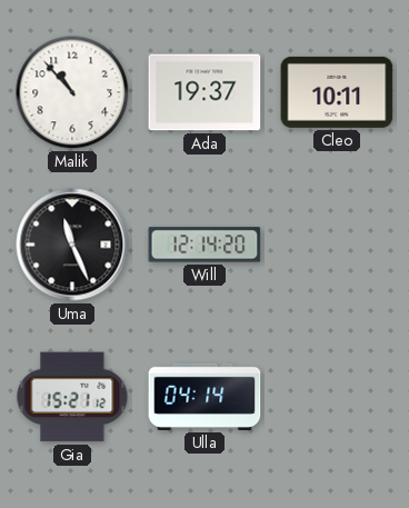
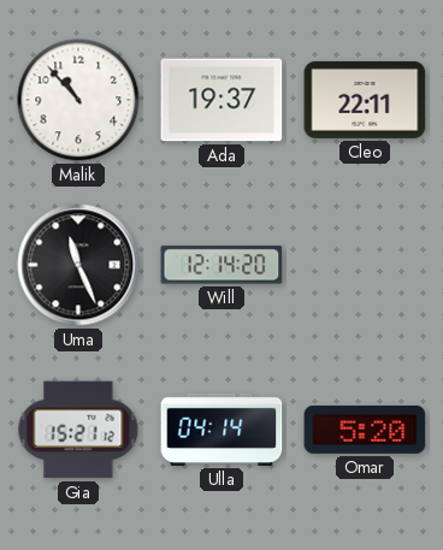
Cleo: 10:11 -> 22:11 (365, 100)
Omar: none -> 5:20 (365, 430)
